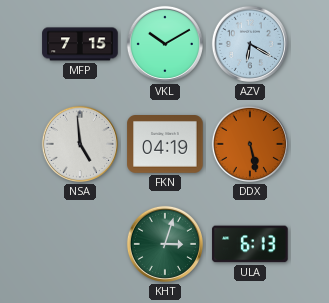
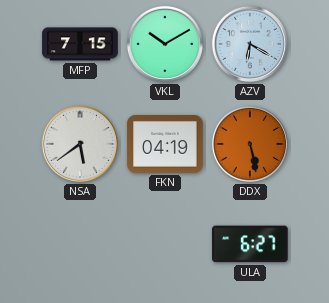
NSA: 4:59 -> 5:39 (80, 144)
KHT: 3:03 -> none (165, 244)
ULA: 6:13 -> 6:27 (250, 244)
